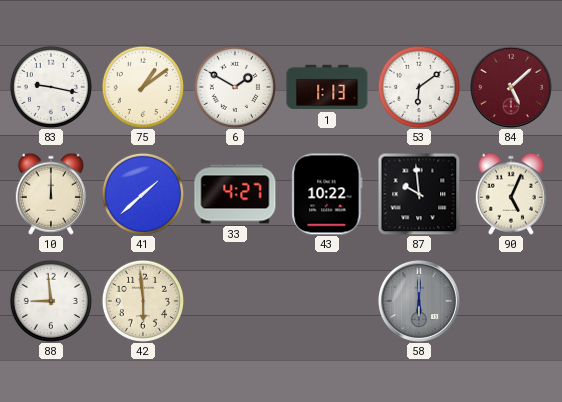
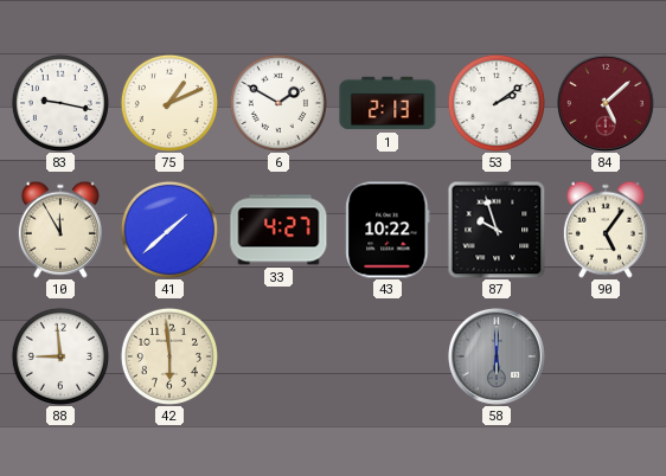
75: 1:09 -> 1:11 (169, 103)
1: 1:13 -> 2:13 (388, 103)
53: 6:09 -> 2:09 (497, 103)
10: 12:00 -> 11:55 (60, 230)
87: 9:59 -> 9:57 (497, 230)
90: 5:04 -> 5:06 (606, 230)
